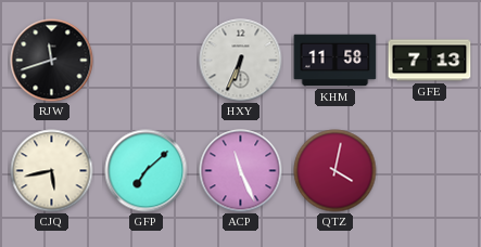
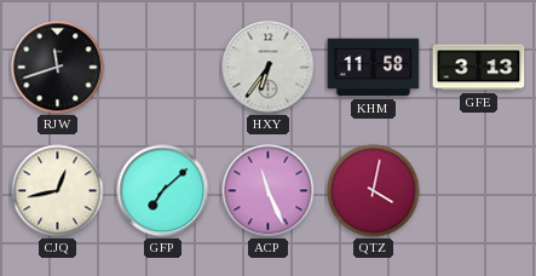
HXY: 6:34 -> 6:36 (269, 68)
GFE: 7:13 -> 3:13 (479, 68)
CJQ: 5:43 -> 12:43 (58, 191)
